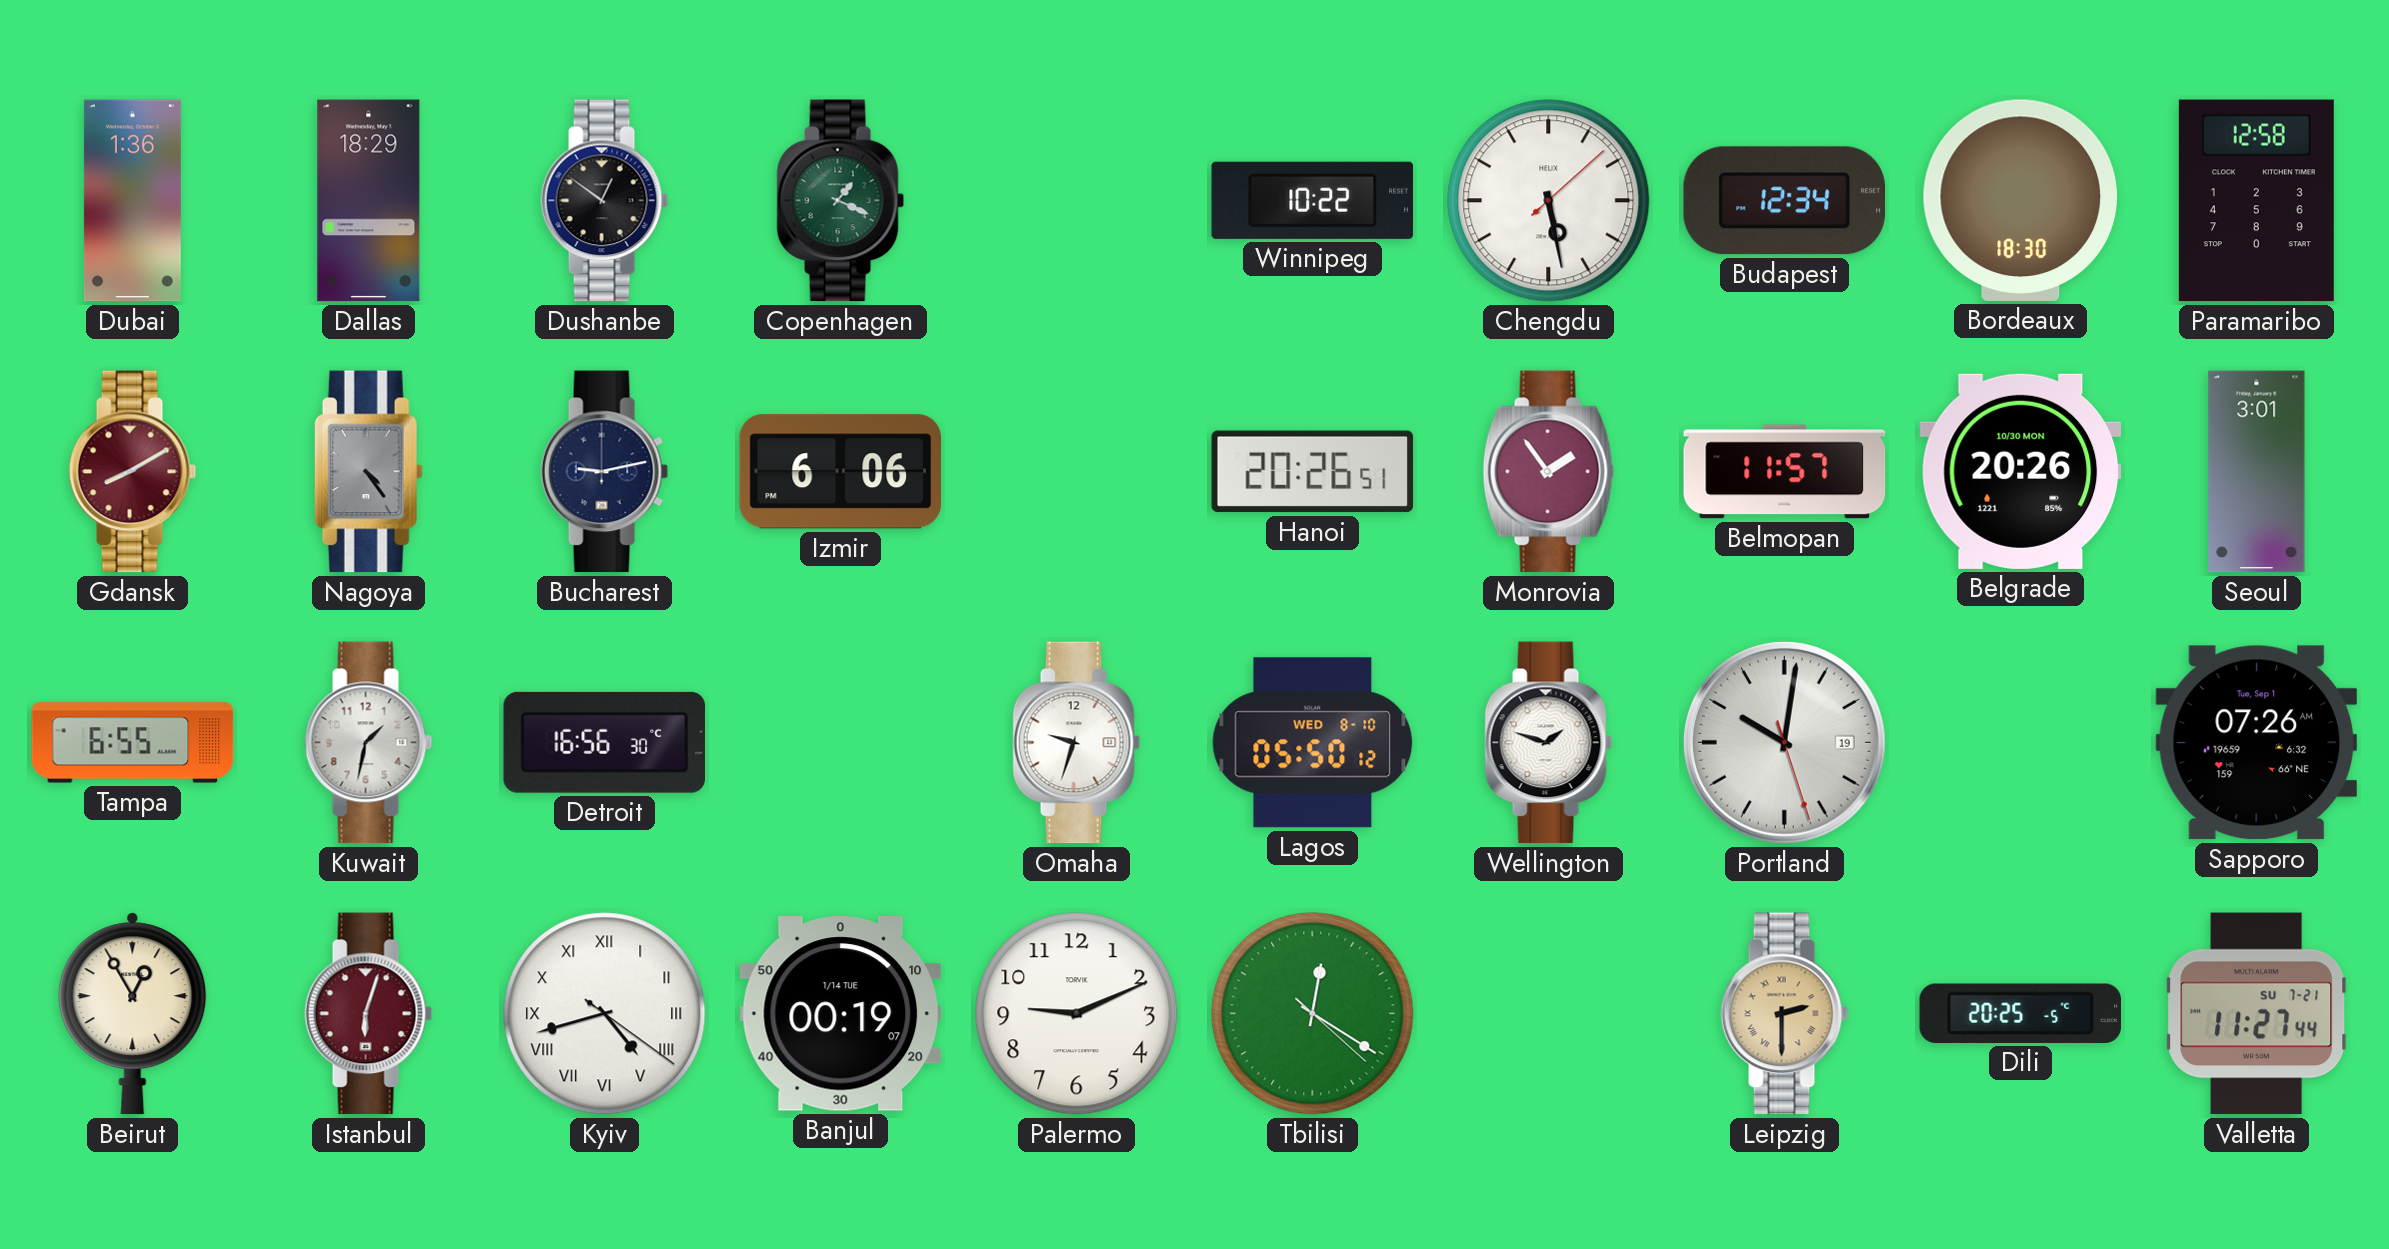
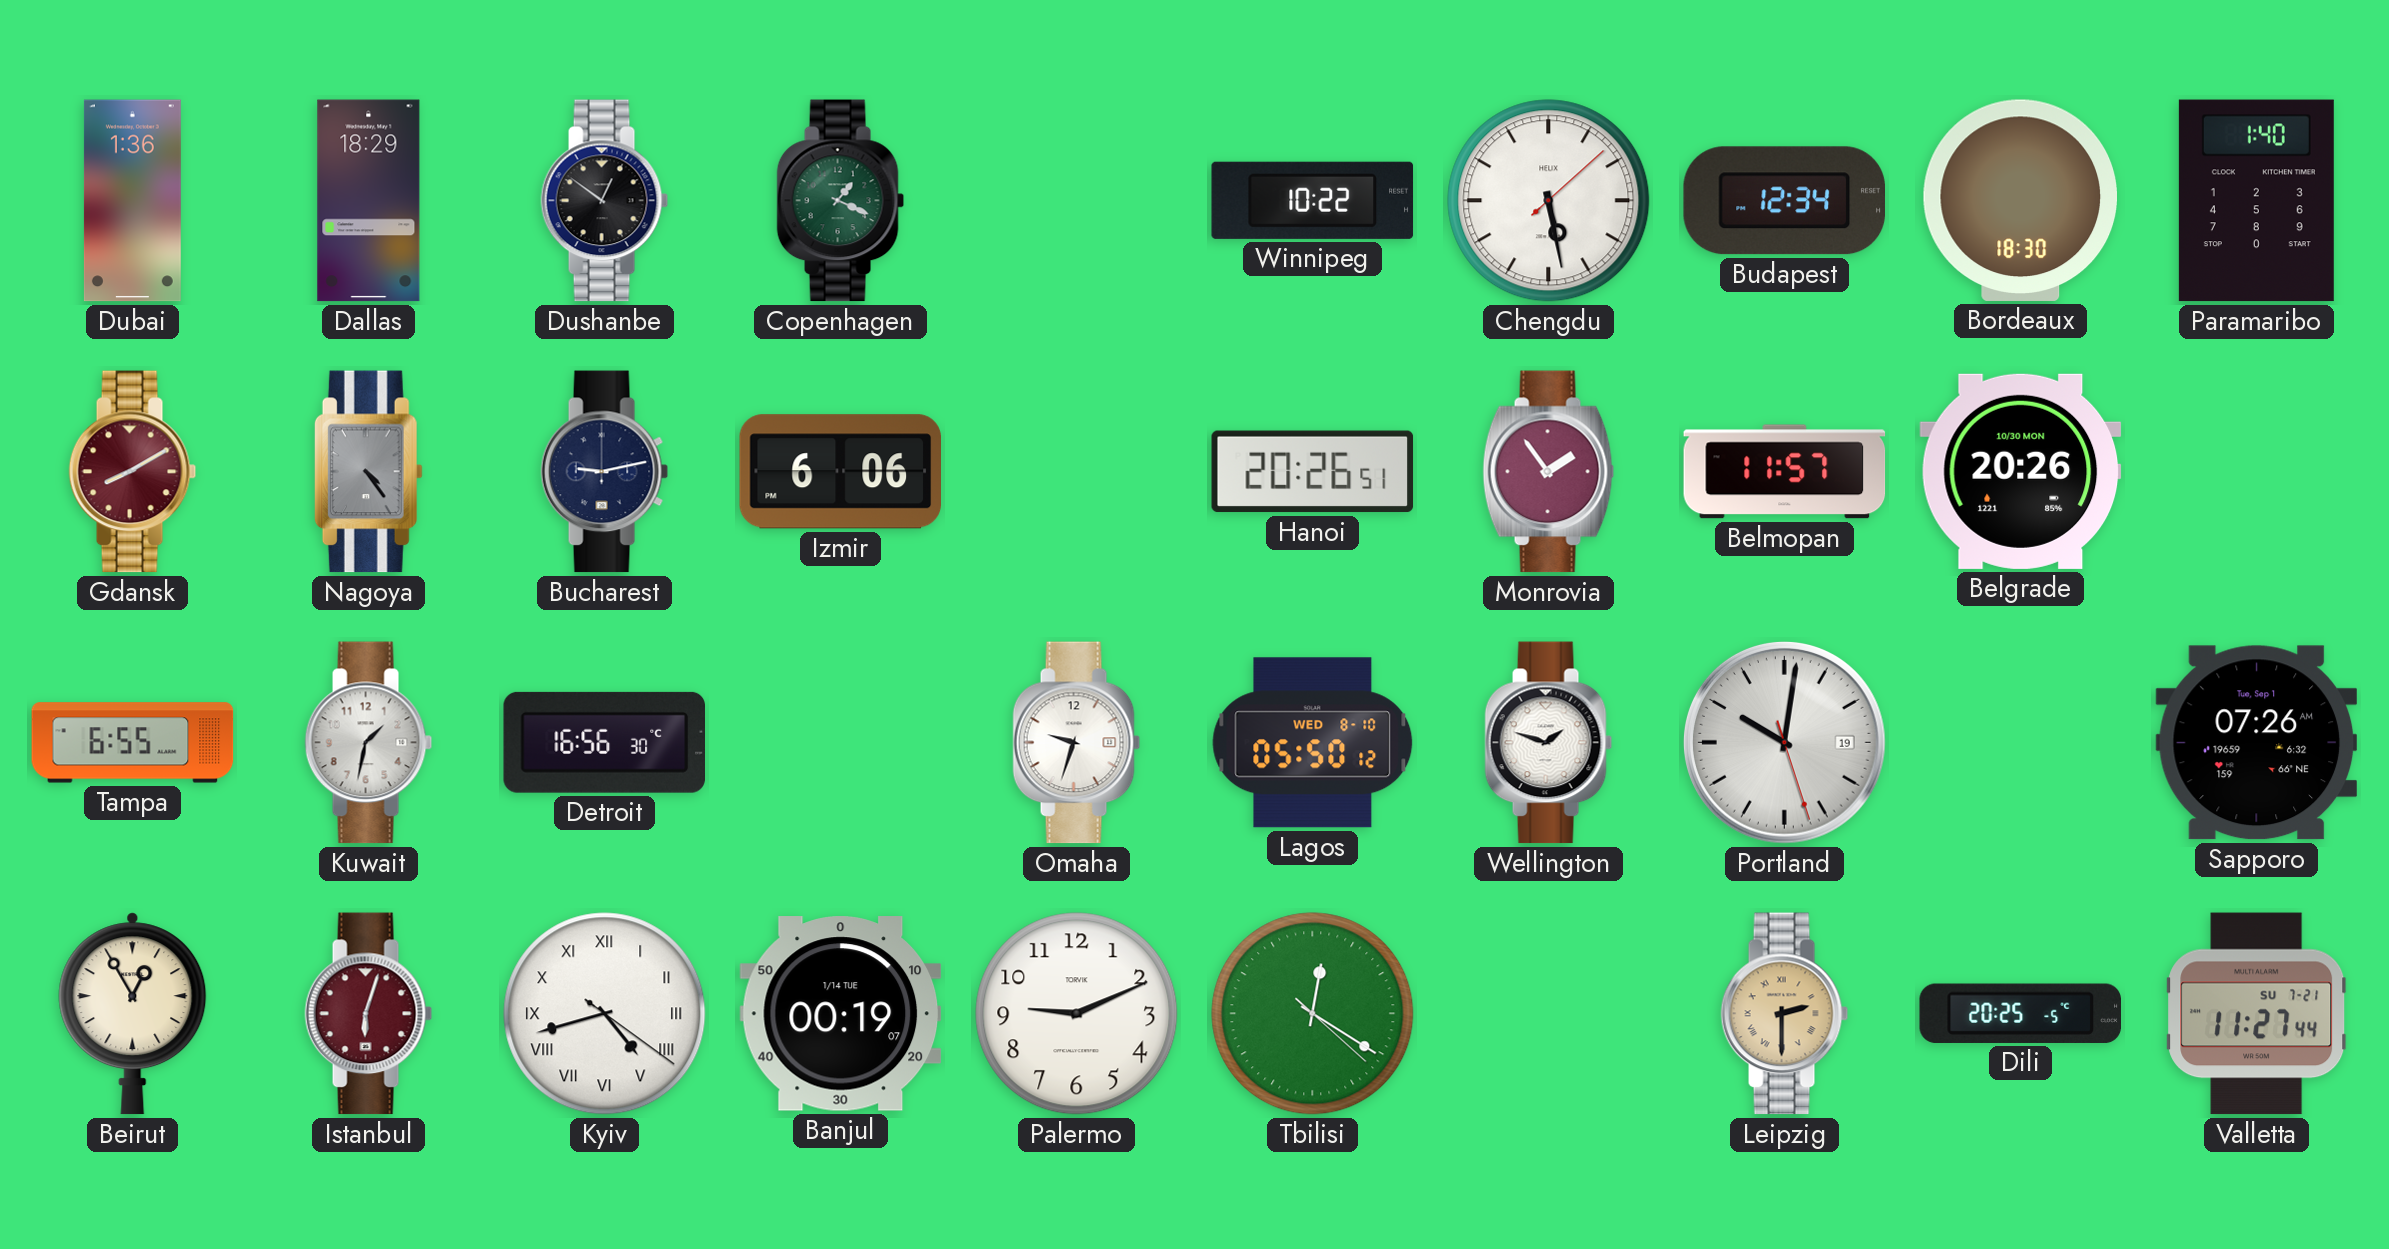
Paramaribo: 12:58 -> 1:40 (2256, 201)
Seoul: 3:01 -> none (2257, 472)
